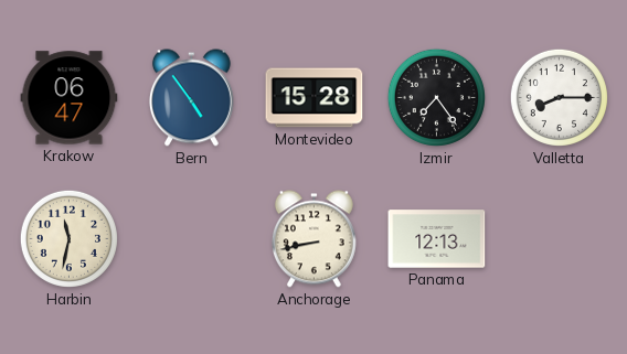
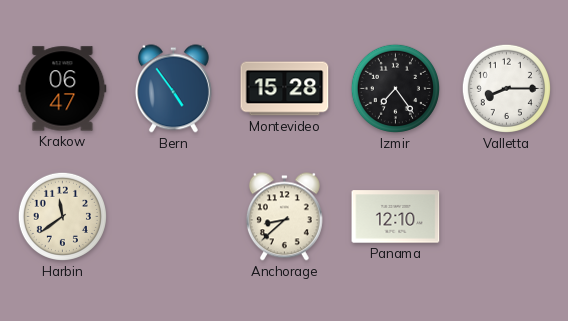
Harbin: 11:32 -> 11:39 (62, 216)
Anchorage: 8:43 -> 8:38 (284, 217)
Panama: 12:13 -> 12:10 (396, 217)
